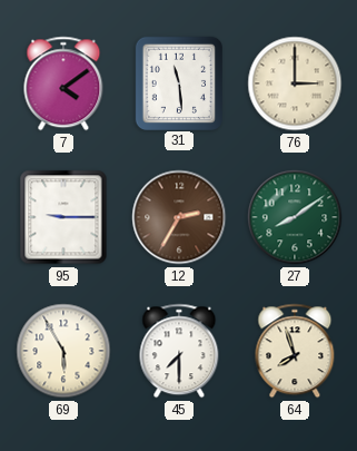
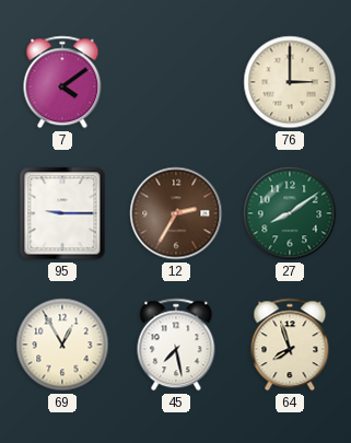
31: 11:29 -> none (178, 82)
69: 5:55 -> 12:55 (62, 345)
45: 7:30 -> 7:28 (176, 345)
